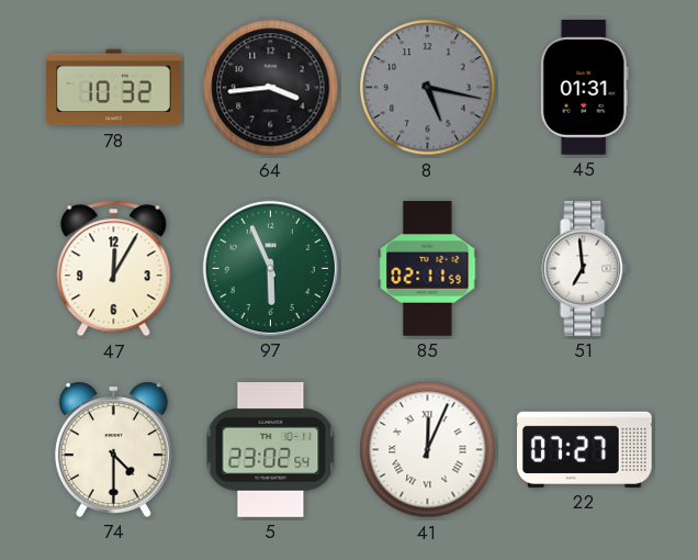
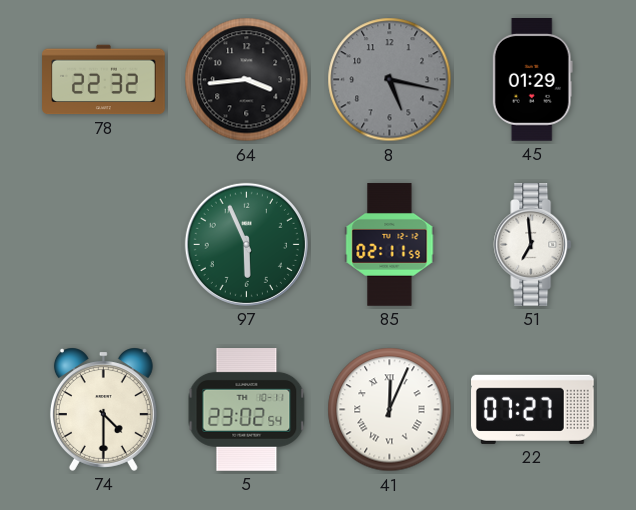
78: 10:32 -> 22:32 (104, 80)
45: 01:31 -> 01:29 (532, 80)
47: 12:05 -> none (114, 269)
